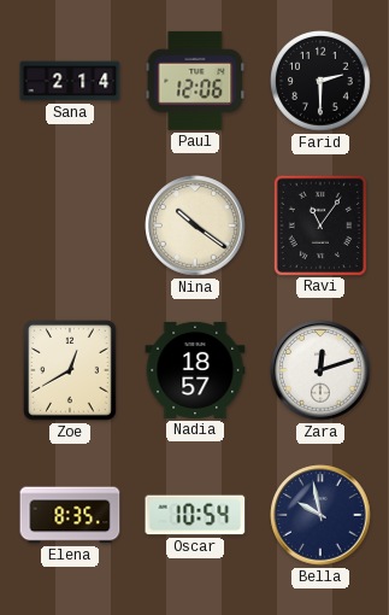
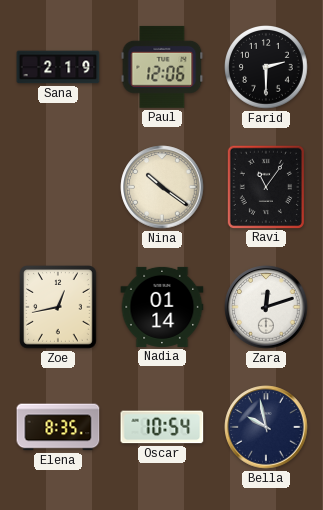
Sana: 2:14 -> 2:19 (58, 67)
Zoe: 12:40 -> 12:43 (59, 308)
Nadia: 18:57 -> 01:14 (162, 307)
